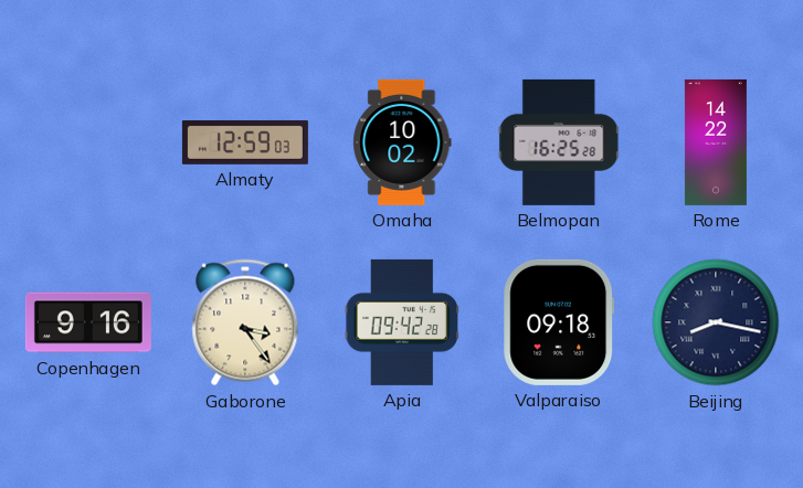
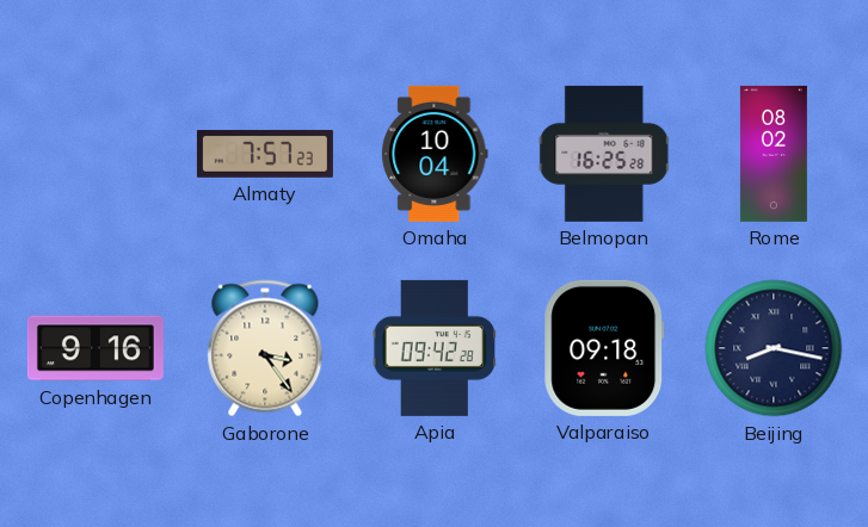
Almaty: 12:59 -> 7:57 (265, 154)
Omaha: 10:02 -> 10:04 (435, 154)
Rome: 14:22 -> 08:02 (774, 154)
